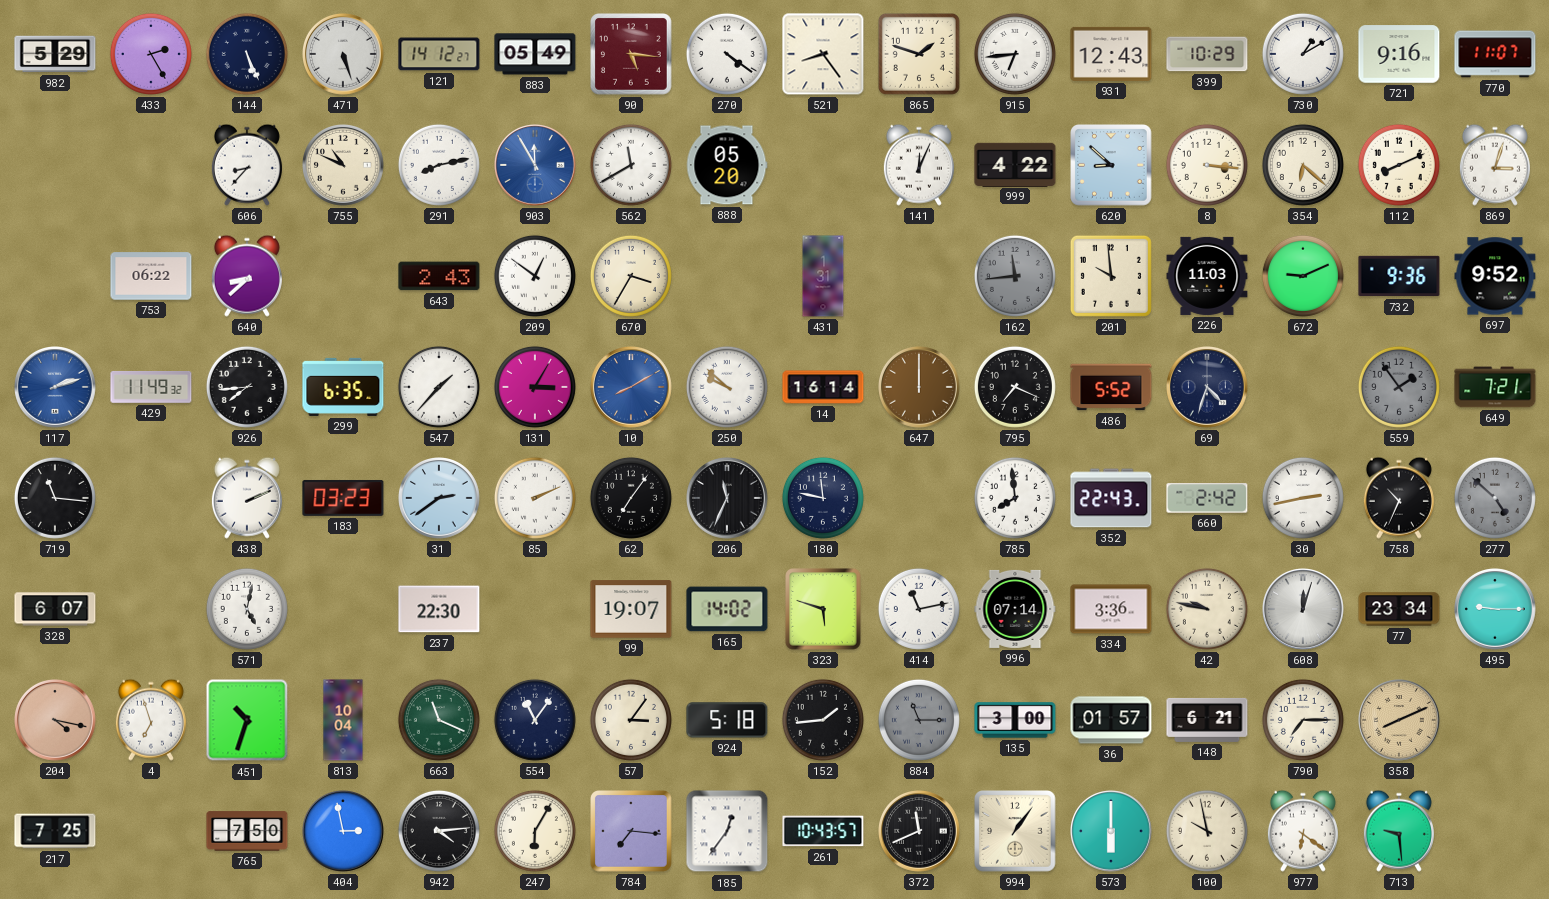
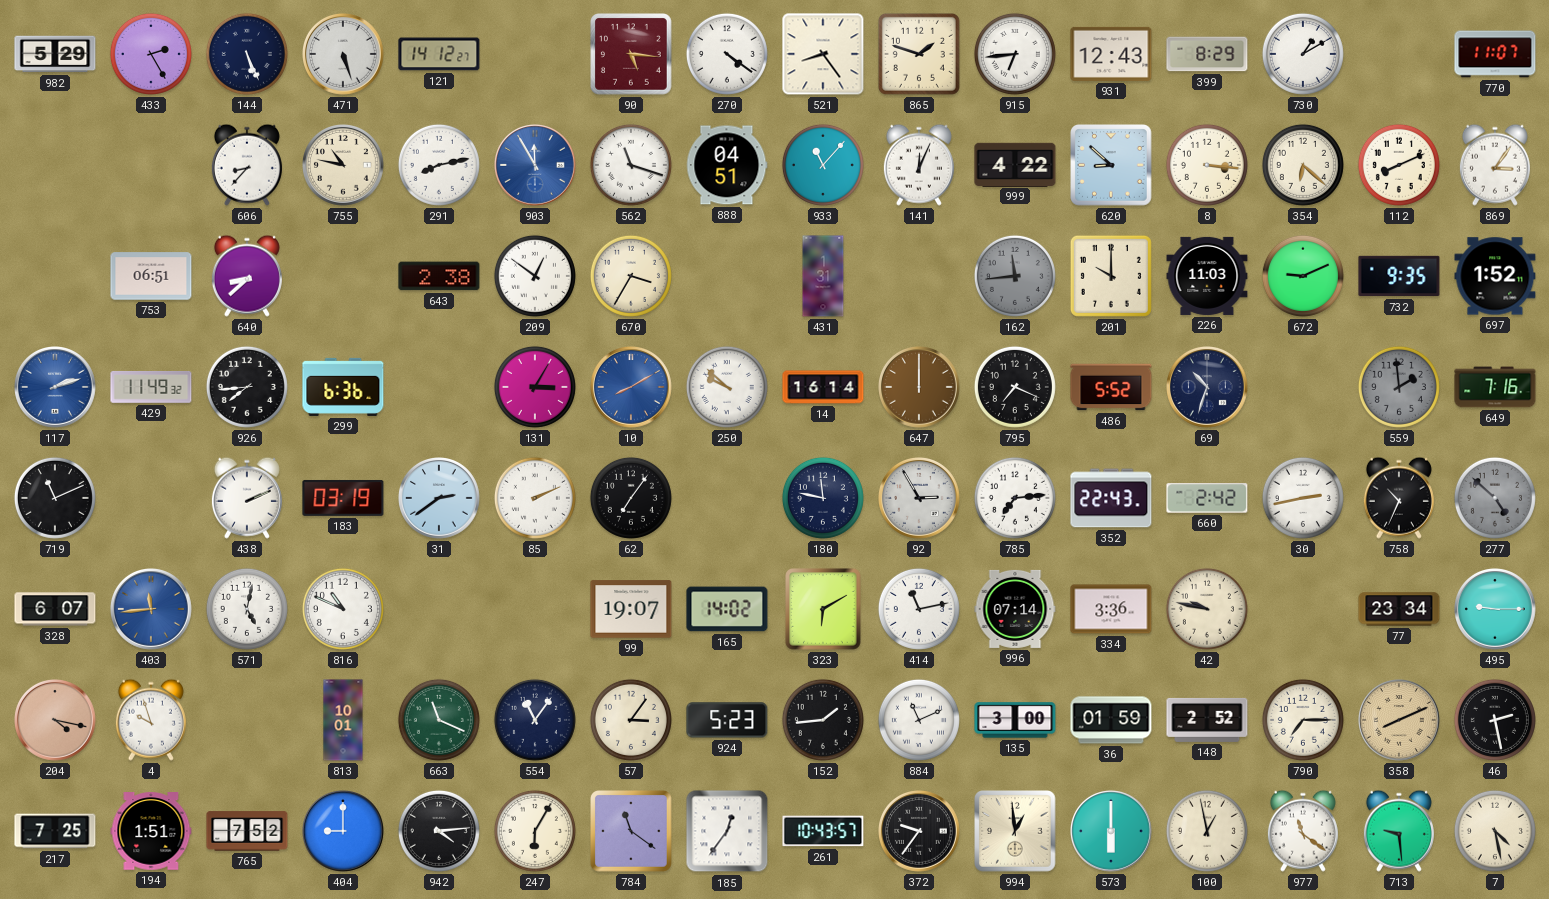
883: 05:49 -> none (535, 54)
399: 10:29 -> 8:29 (1207, 54)
721: 9:16 -> none (1399, 54)
755: 10:49 -> 10:47 (344, 166)
562: 11:40 -> 11:18 (631, 165)
888: 05:20 -> 04:51 (727, 165)
933: none -> 11:07 (823, 165)
869: 3:03 -> 3:06 (1495, 165)
753: 06:22 -> 06:51 (151, 276)
643: 2:43 -> 2:38 (439, 276)
201: 9:59 -> 10:00 (1111, 276)
732: 9:36 -> 9:35 (1399, 276)
697: 9:52 -> 1:52 (1495, 276)
299: 6:35 -> 6:36 (343, 387)
547: 1:37 -> none (439, 387)
69: 4:33 -> 10:33 (1208, 388)
559: 1:54 -> 1:59 (1399, 387)
649: 7:21 -> 7:16 (1495, 387)
719: 11:16 -> 11:11 (55, 498)
183: 03:23 -> 03:19 (343, 498)
206: 11:34 -> none (728, 499)
92: none -> 2:55 (920, 499)
785: 7:59 -> 7:14 (1015, 498)
403: none -> 11:44 (152, 610)
816: none -> 10:49 (343, 609)
237: 22:30 -> none (439, 609)
323: 5:48 -> 6:10 (823, 609)
608: 12:03 -> none (1304, 610)
4: 6:57 -> 9:57 (151, 720)
451: 10:33 -> none (247, 720)
813: 10:04 -> 10:01 (343, 720)
924: 5:18 -> 5:23 (727, 720)
884: 11:15 -> 11:11 (919, 720)
884 dial: grey -> white (919, 720)
36: 01:57 -> 01:59 (1111, 720)
148: 6:21 -> 2:52 (1207, 720)
46: none -> 2:28 (1495, 720)
194: none -> 1:51 (151, 831)
765: 7:50 -> 7:52 (247, 831)
404: 2:58 -> 9:00 (344, 832)
784: 7:16 -> 11:21 (632, 832)
372: 11:41 -> 9:36 (920, 832)
994: 1:06 -> 12:59 (1016, 832)
100: 9:58 -> 12:58 (1207, 831)
977: 6:21 -> 11:21 (1303, 831)
7: none -> 4:28 (1495, 831)
